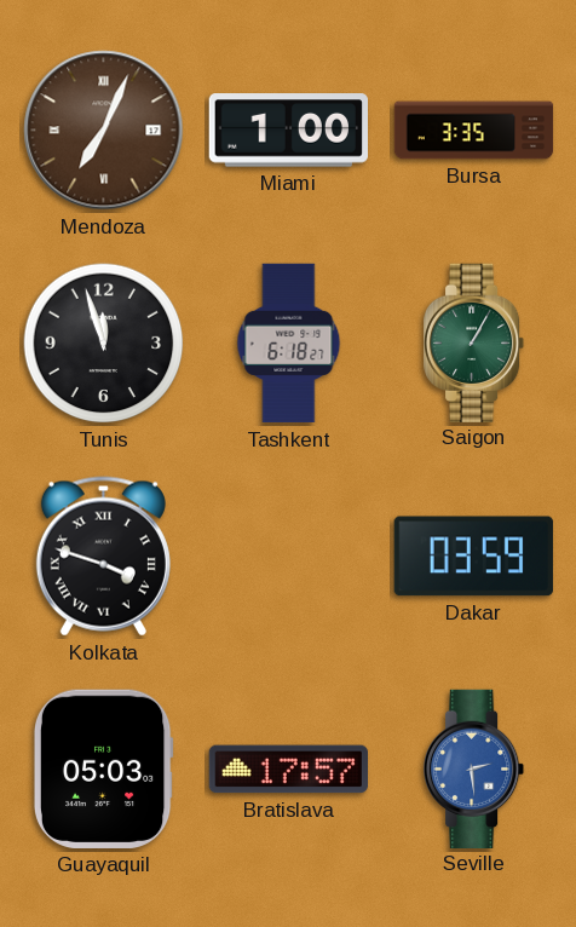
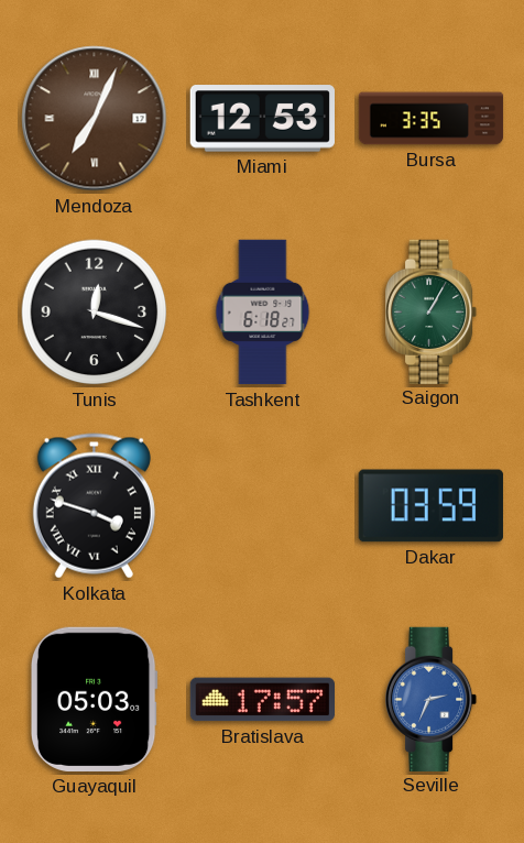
Miami: 1:00 -> 12:53 (262, 119)
Tunis: 11:57 -> 12:18 (95, 313)
Seville: 2:29 -> 2:34 (433, 699)
